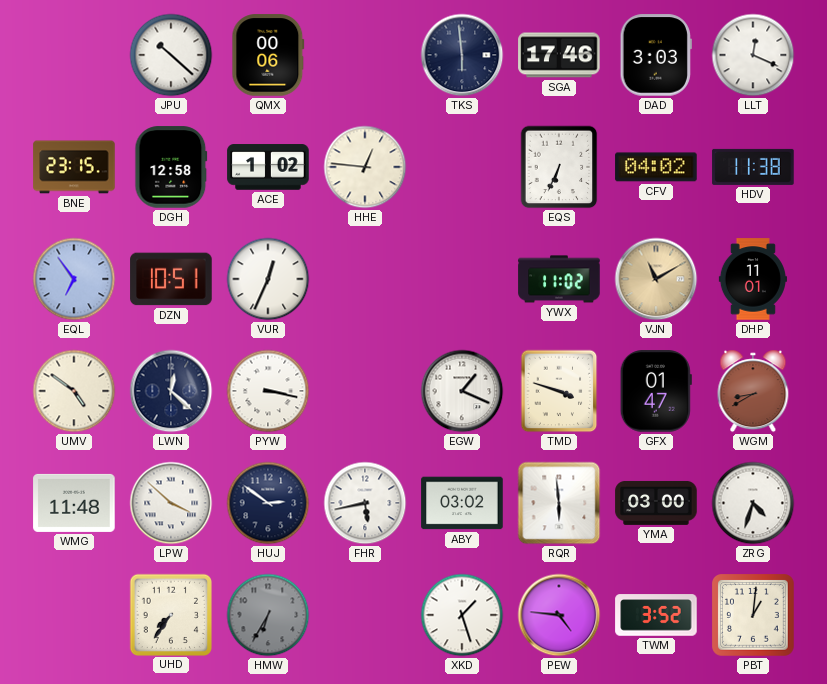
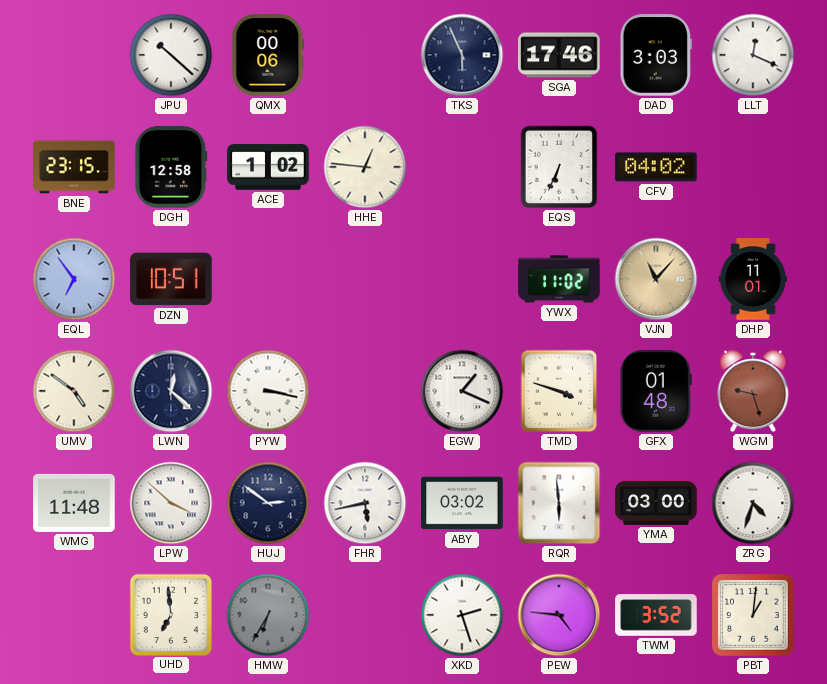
TKS: 5:59 -> 5:56 (462, 55)
HDV: 11:38 -> none (753, 167)
VUR: 12:34 -> none (268, 279)
VJN: 11:10 -> 11:07 (656, 279)
GFX: 01:47 -> 01:48 (656, 391)
WGM: 8:40 -> 9:27 (753, 391)
UHD: 7:36 -> 6:59 (170, 614)
XKD: 1:27 -> 2:27 (462, 615)
